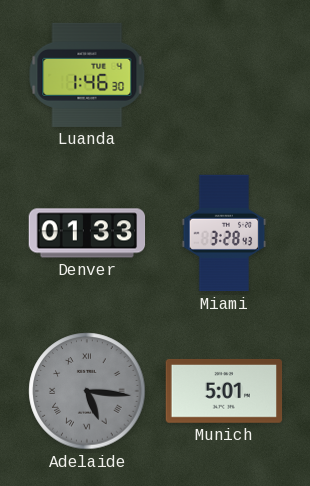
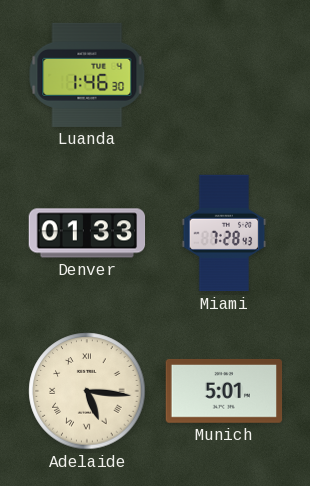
Miami: 3:28 -> 7:28 (224, 233)
Adelaide dial: grey -> cream (87, 391)
